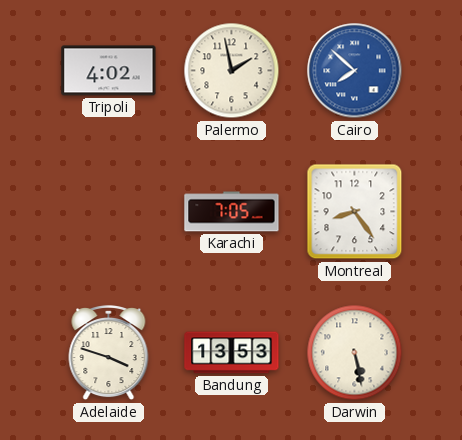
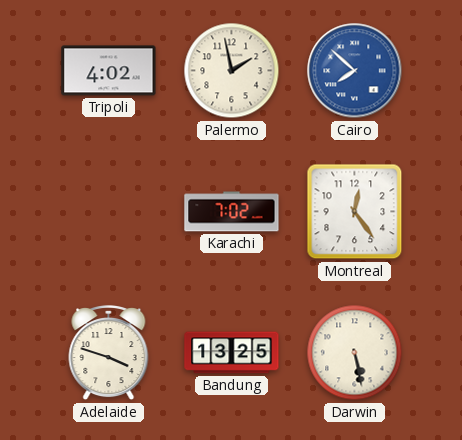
Karachi: 7:05 -> 7:02 (232, 212)
Montreal: 8:24 -> 12:24 (355, 212)
Bandung: 13:53 -> 13:25 (232, 353)
